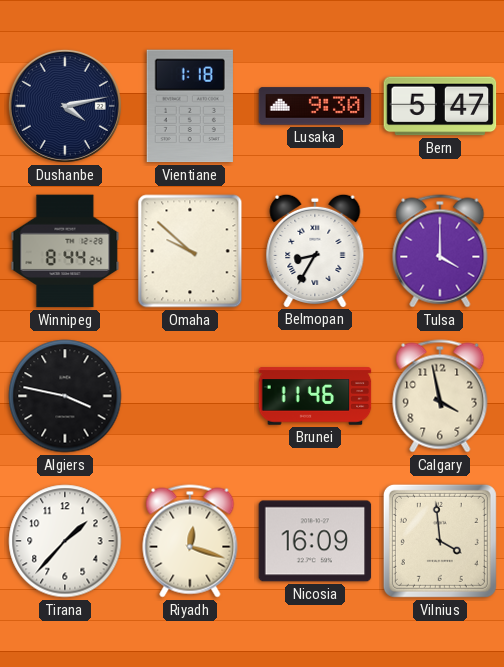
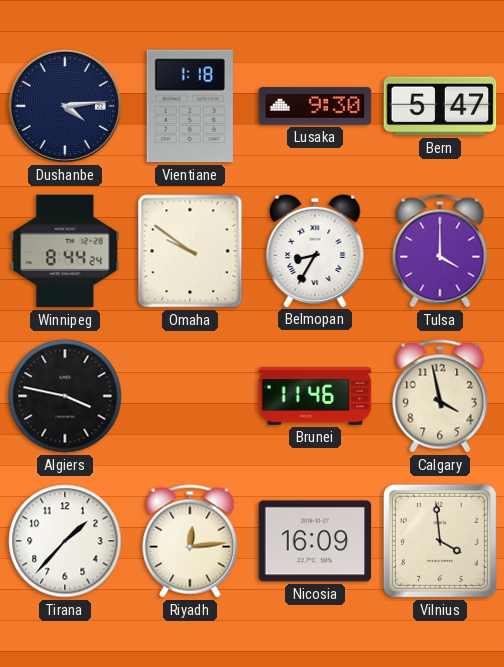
Dushanbe: 4:13 -> 4:14 (65, 106)
Omaha: 9:52 -> 9:51 (190, 251)
Riyadh: 12:18 -> 12:14 (190, 541)
